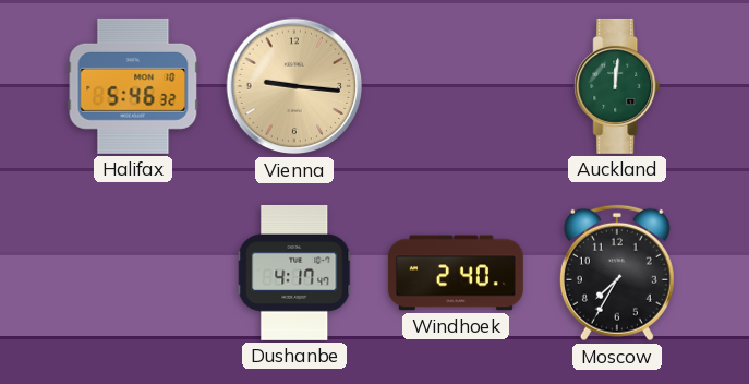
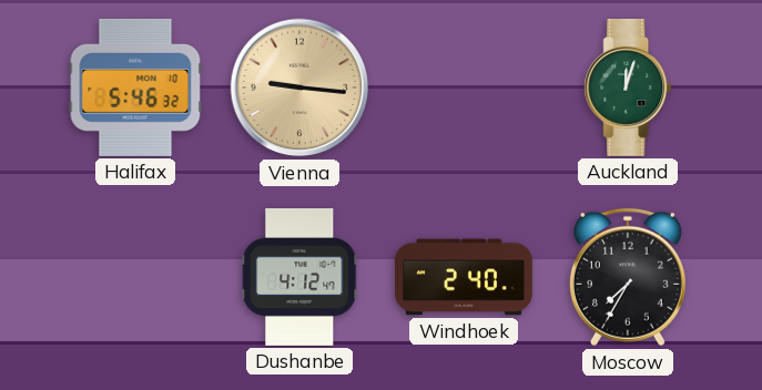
Auckland: 12:01 -> 12:03 (628, 88)
Dushanbe: 4:17 -> 4:12 (299, 277)
